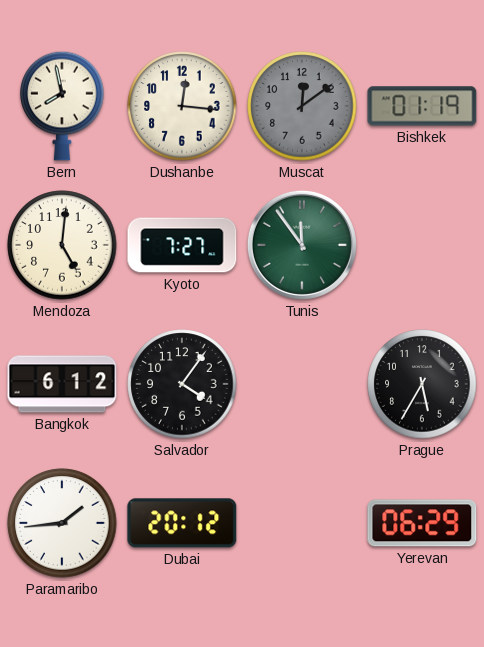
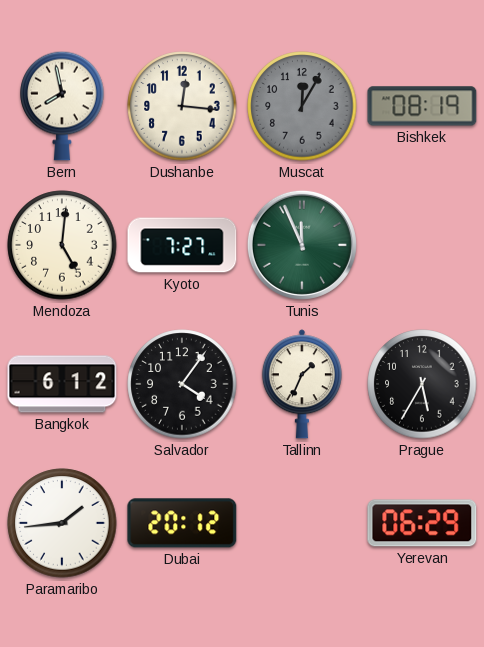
Muscat: 12:09 -> 12:05 (302, 106)
Bishkek: 01:19 -> 08:19 (422, 106)
Tunis: 11:54 -> 11:56 (302, 245)
Tallinn: none -> 1:34 (302, 384)
